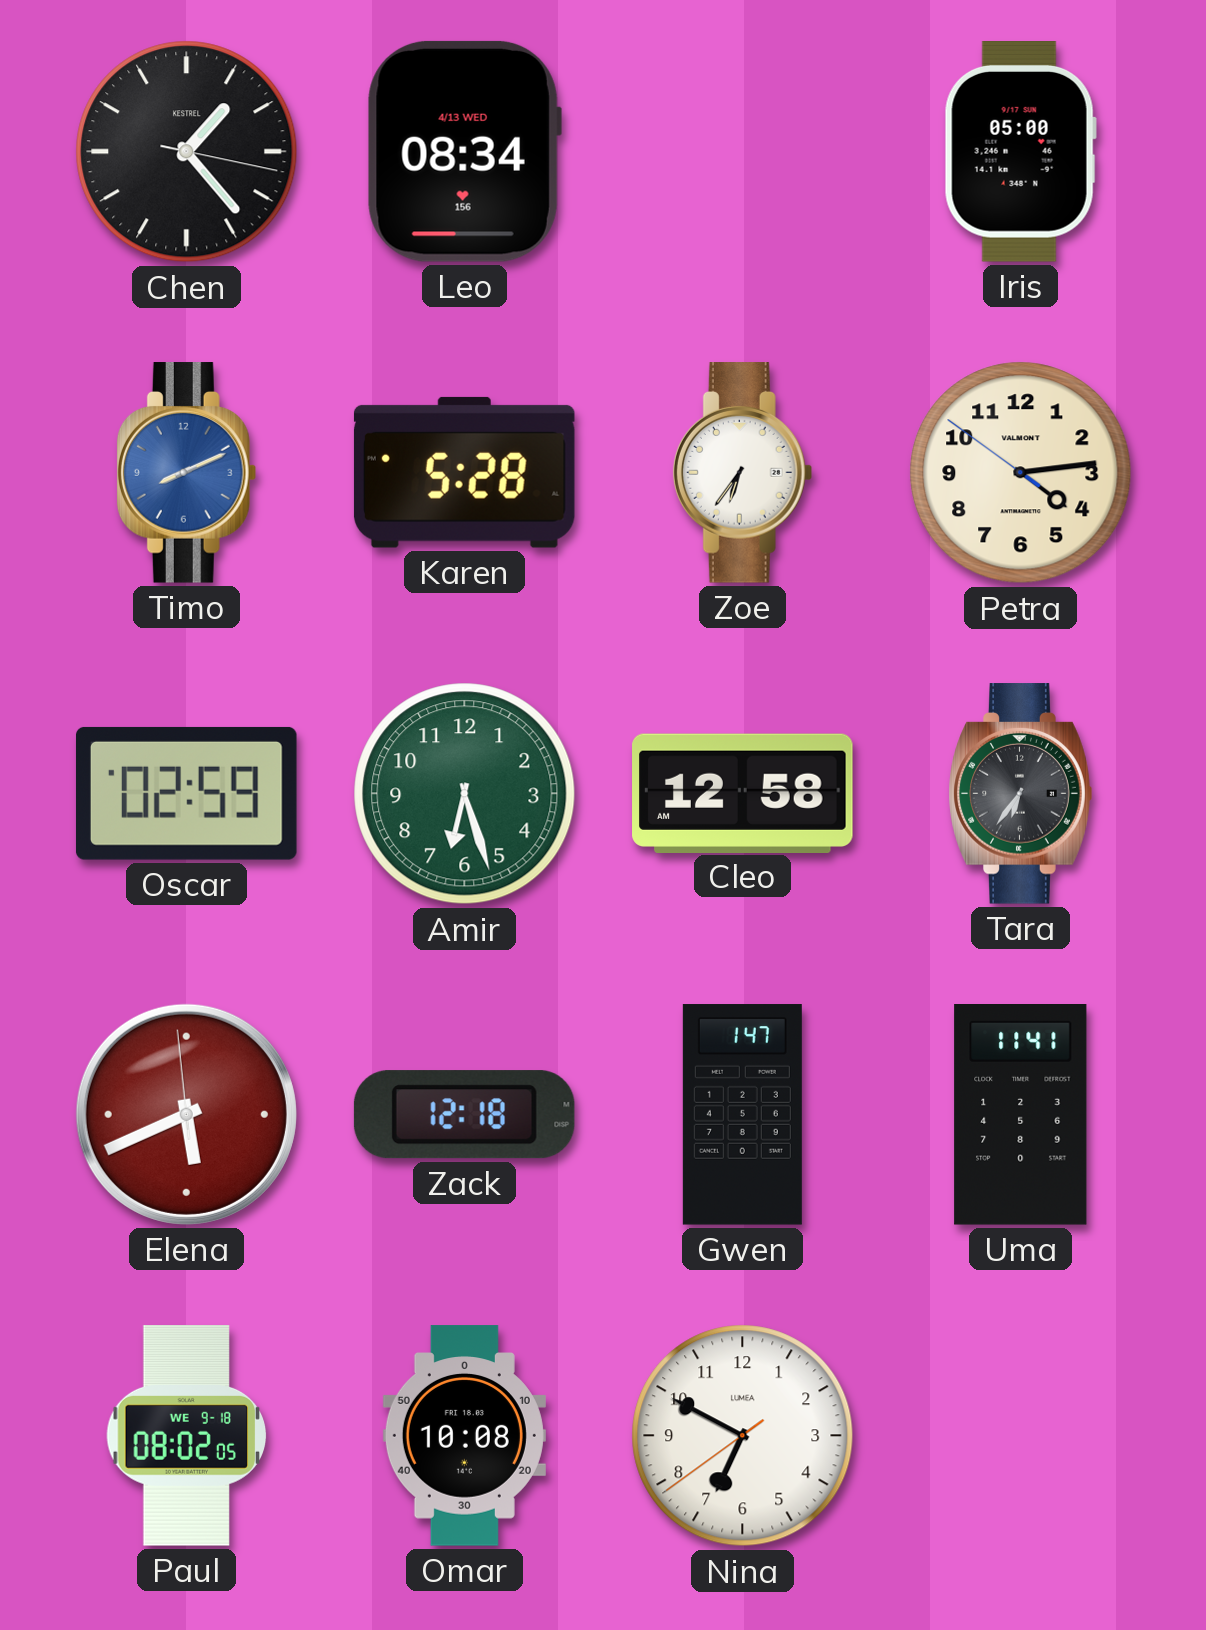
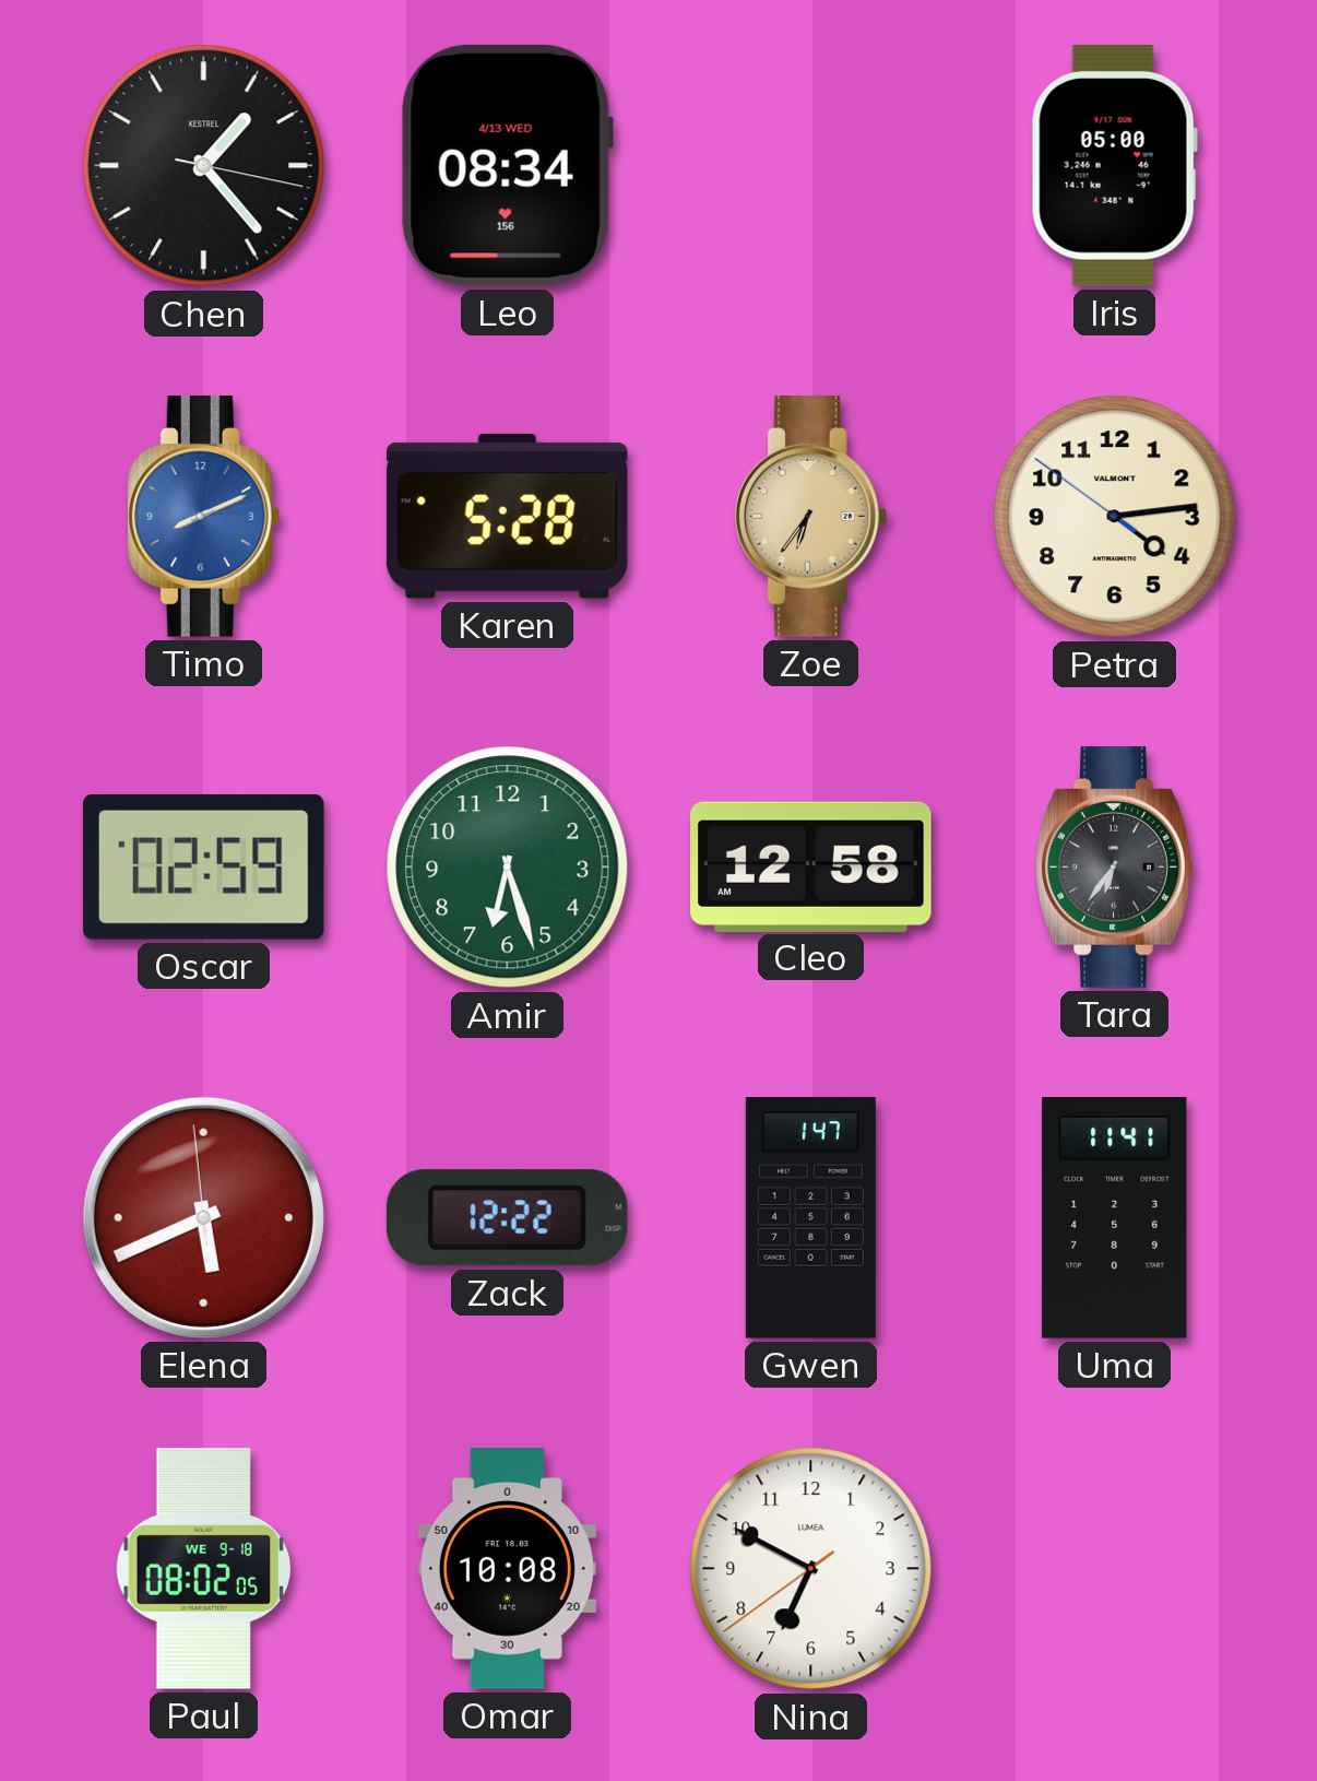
Zoe dial: white -> champagne (811, 517)
Zack: 12:18 -> 12:22 (507, 1218)
